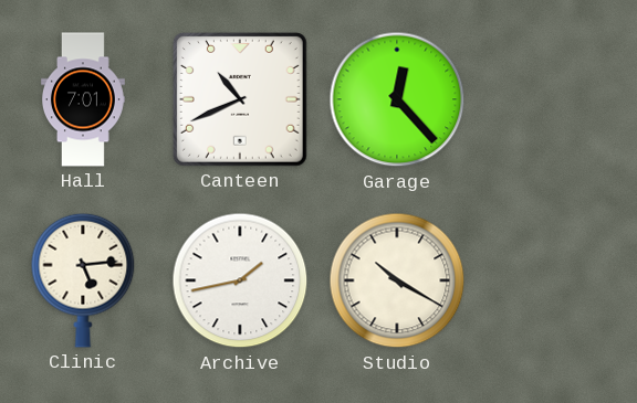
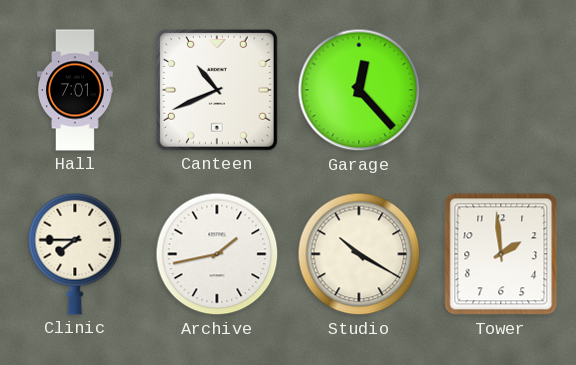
Clinic: 5:14 -> 7:45 (75, 254)
Tower: none -> 1:59 (501, 254)
